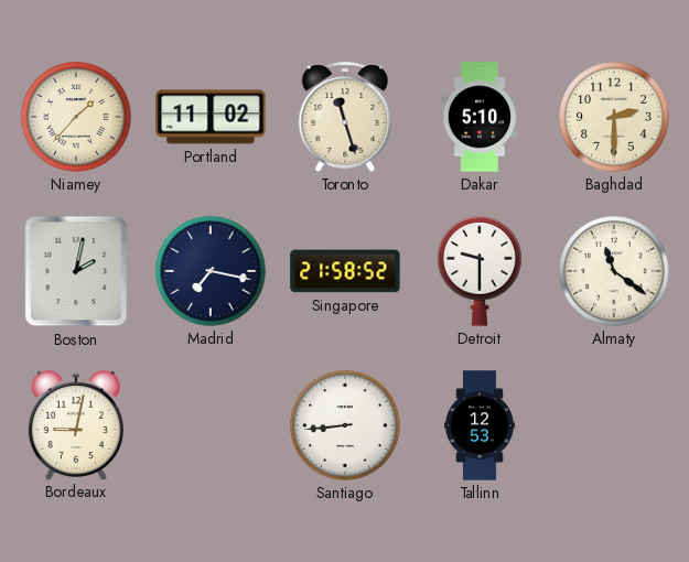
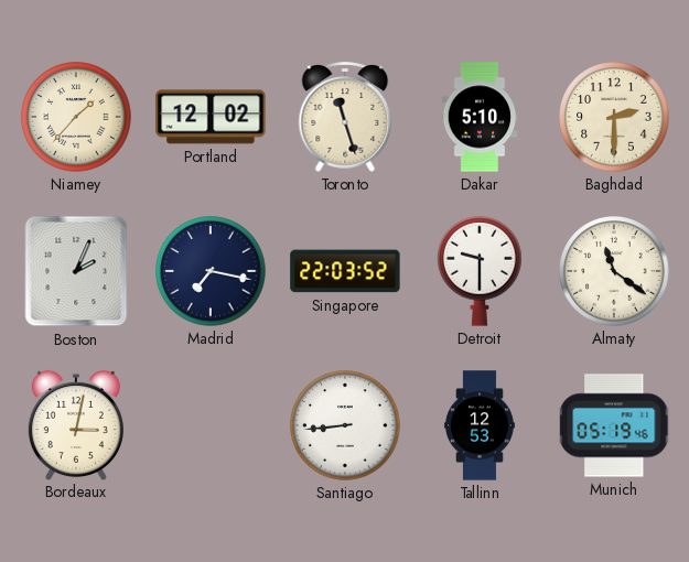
Portland: 11:02 -> 12:02 (211, 117)
Boston: 2:02 -> 2:04 (76, 271)
Singapore: 21:58 -> 22:03 (345, 271)
Bordeaux: 9:02 -> 3:02 (76, 424)
Munich: none -> 05:19 (615, 425)
